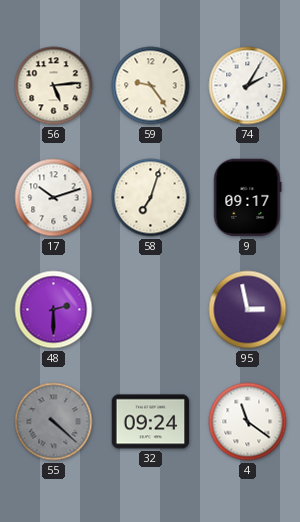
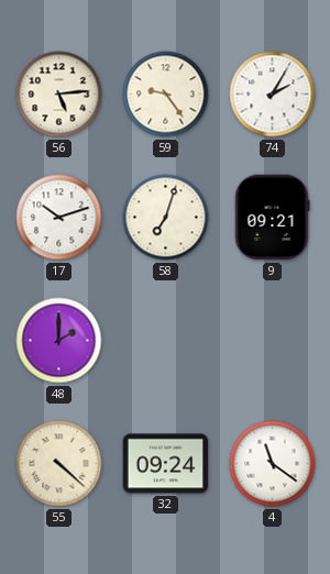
9: 09:17 -> 09:21 (272, 218)
48: 2:30 -> 2:00 (59, 341)
95: 2:58 -> none (248, 310)
55 dial: grey -> cream (59, 464)
